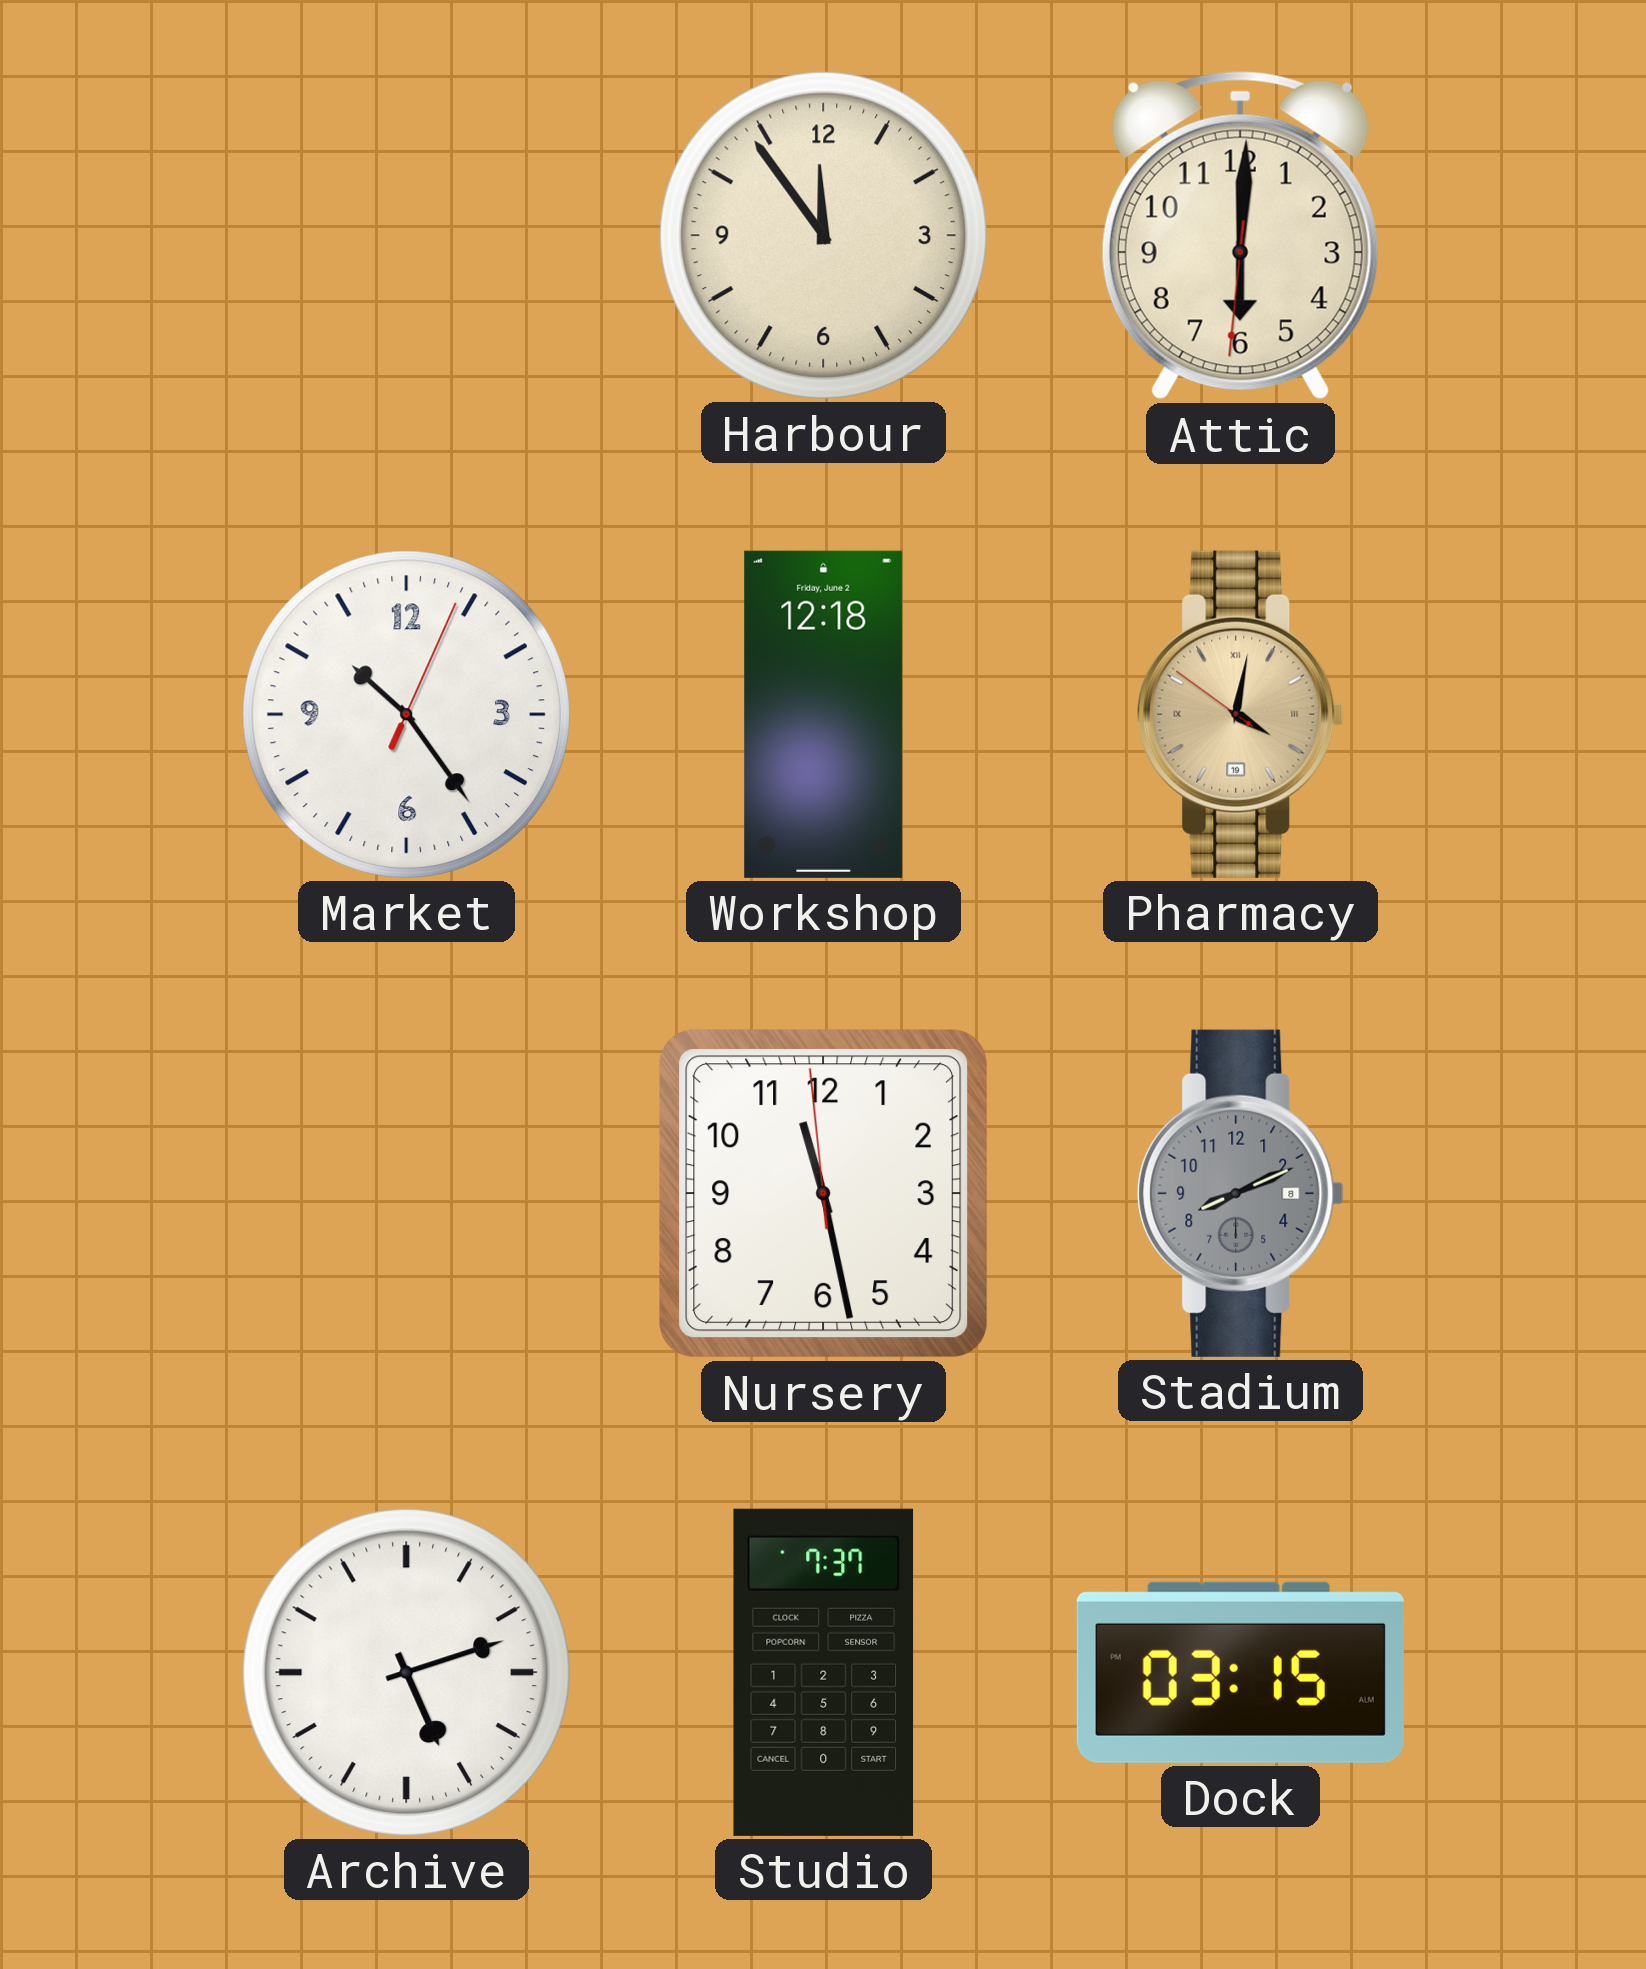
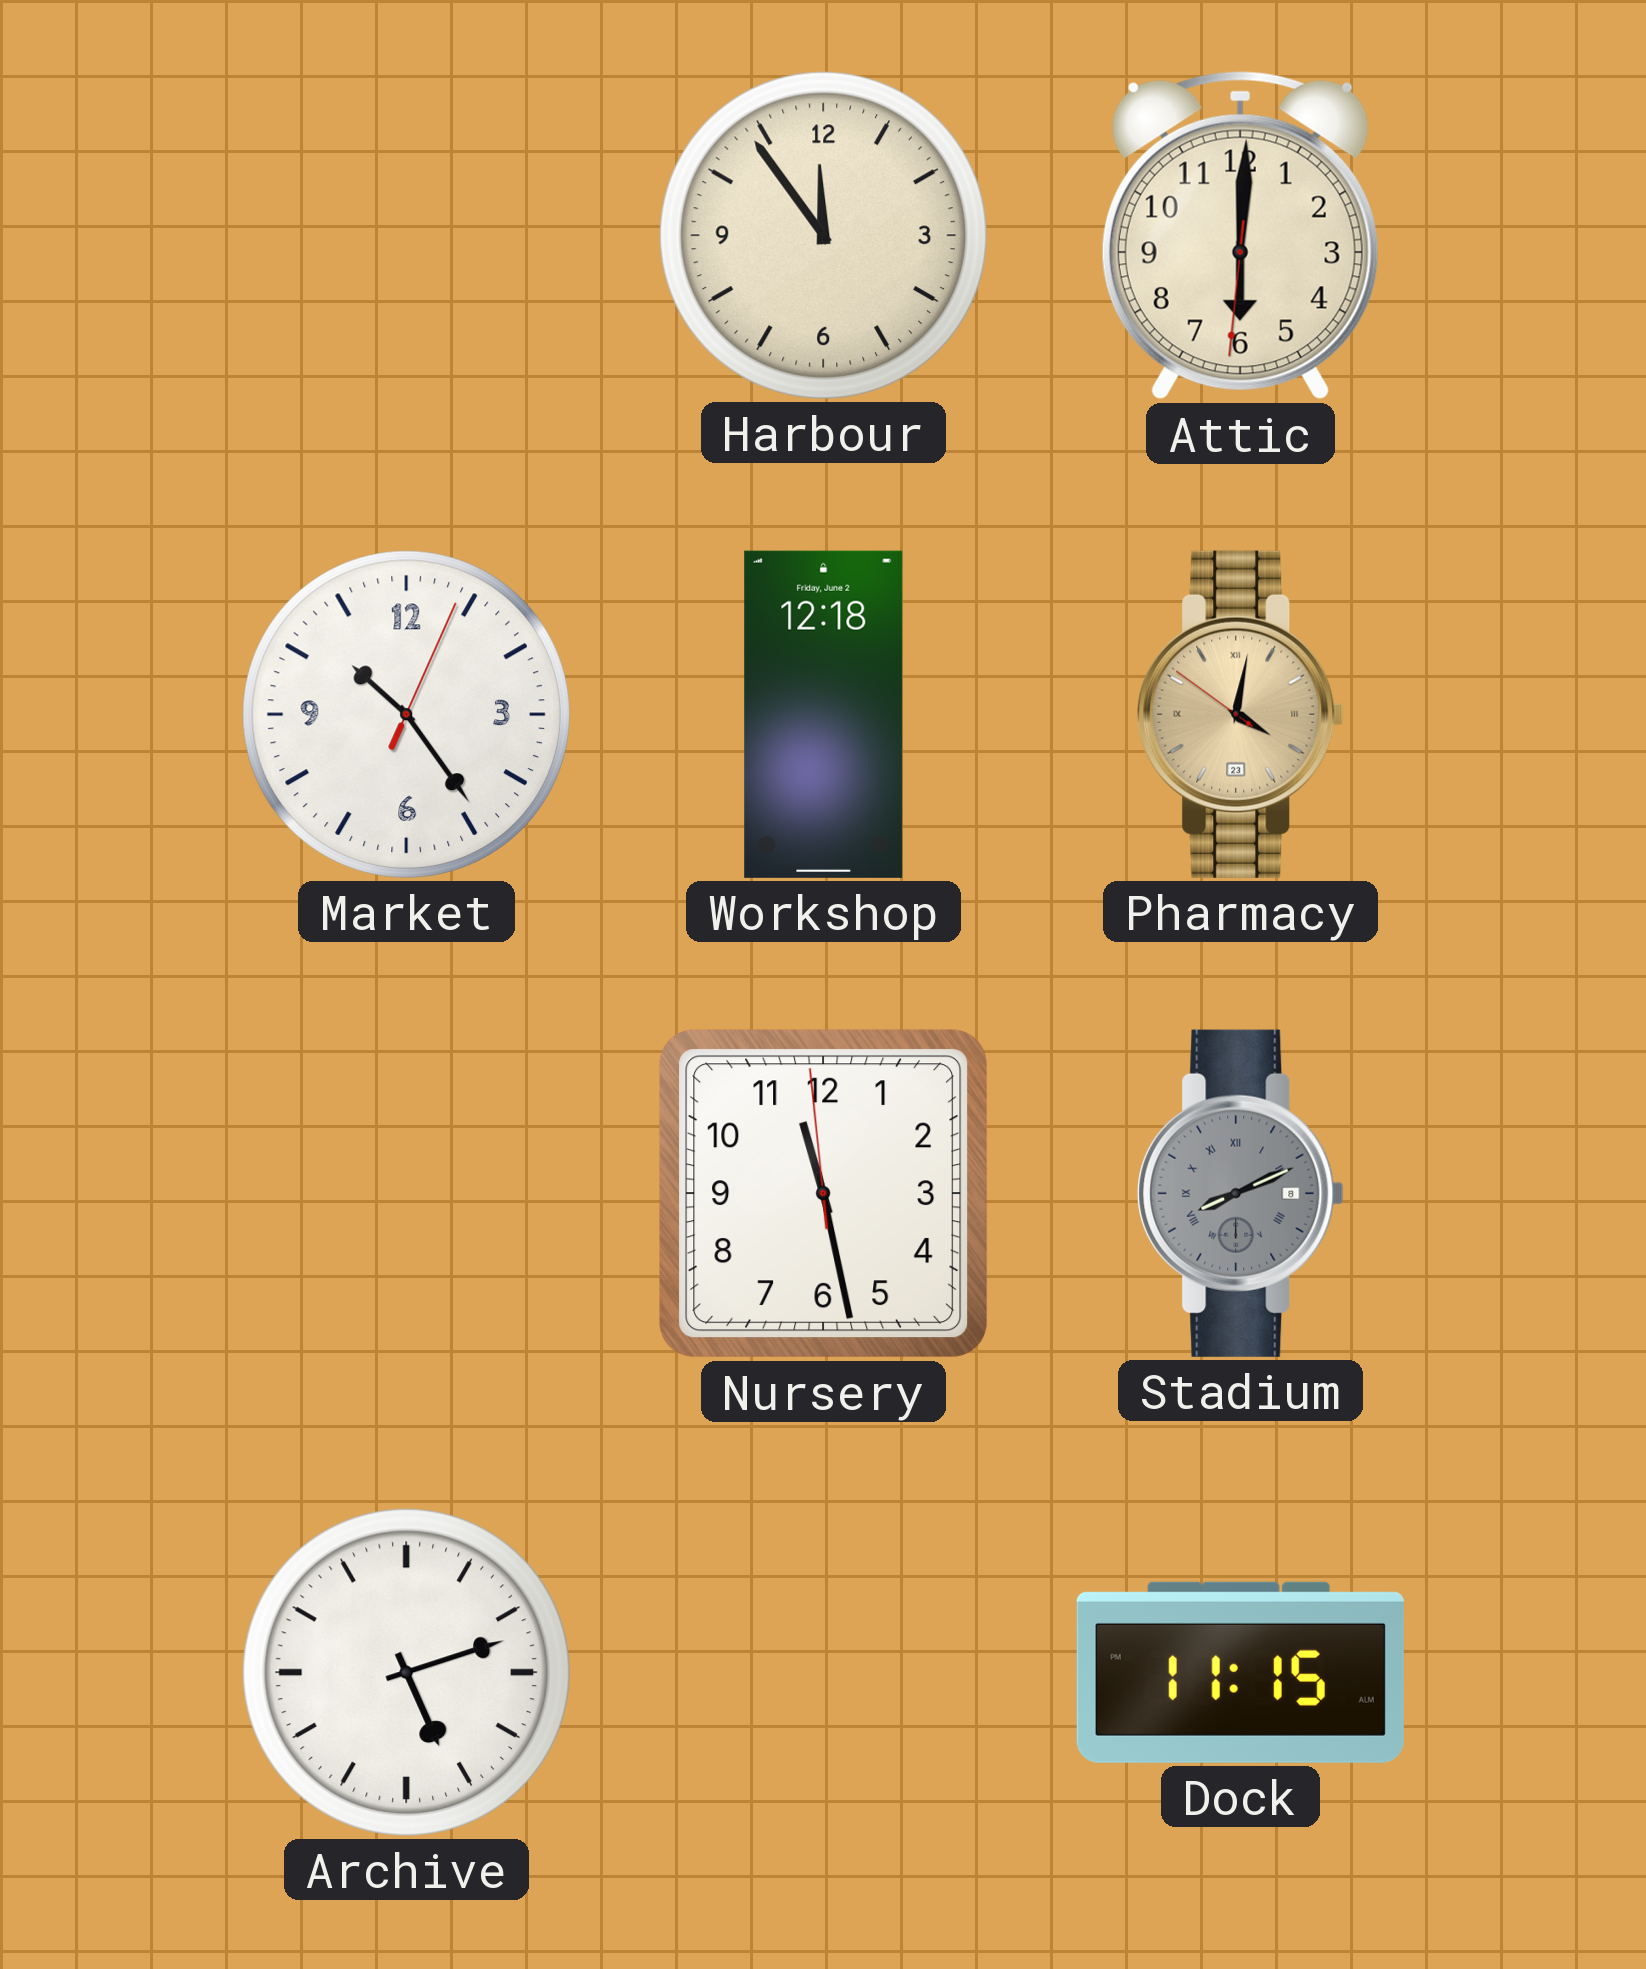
Pharmacy date: 19 -> 23 (1241, 714)
Stadium numerals: Arabic -> Roman (1241, 1193)
Studio: 7:37 -> none (824, 1672)
Dock: 03:15 -> 11:15 (1240, 1672)
